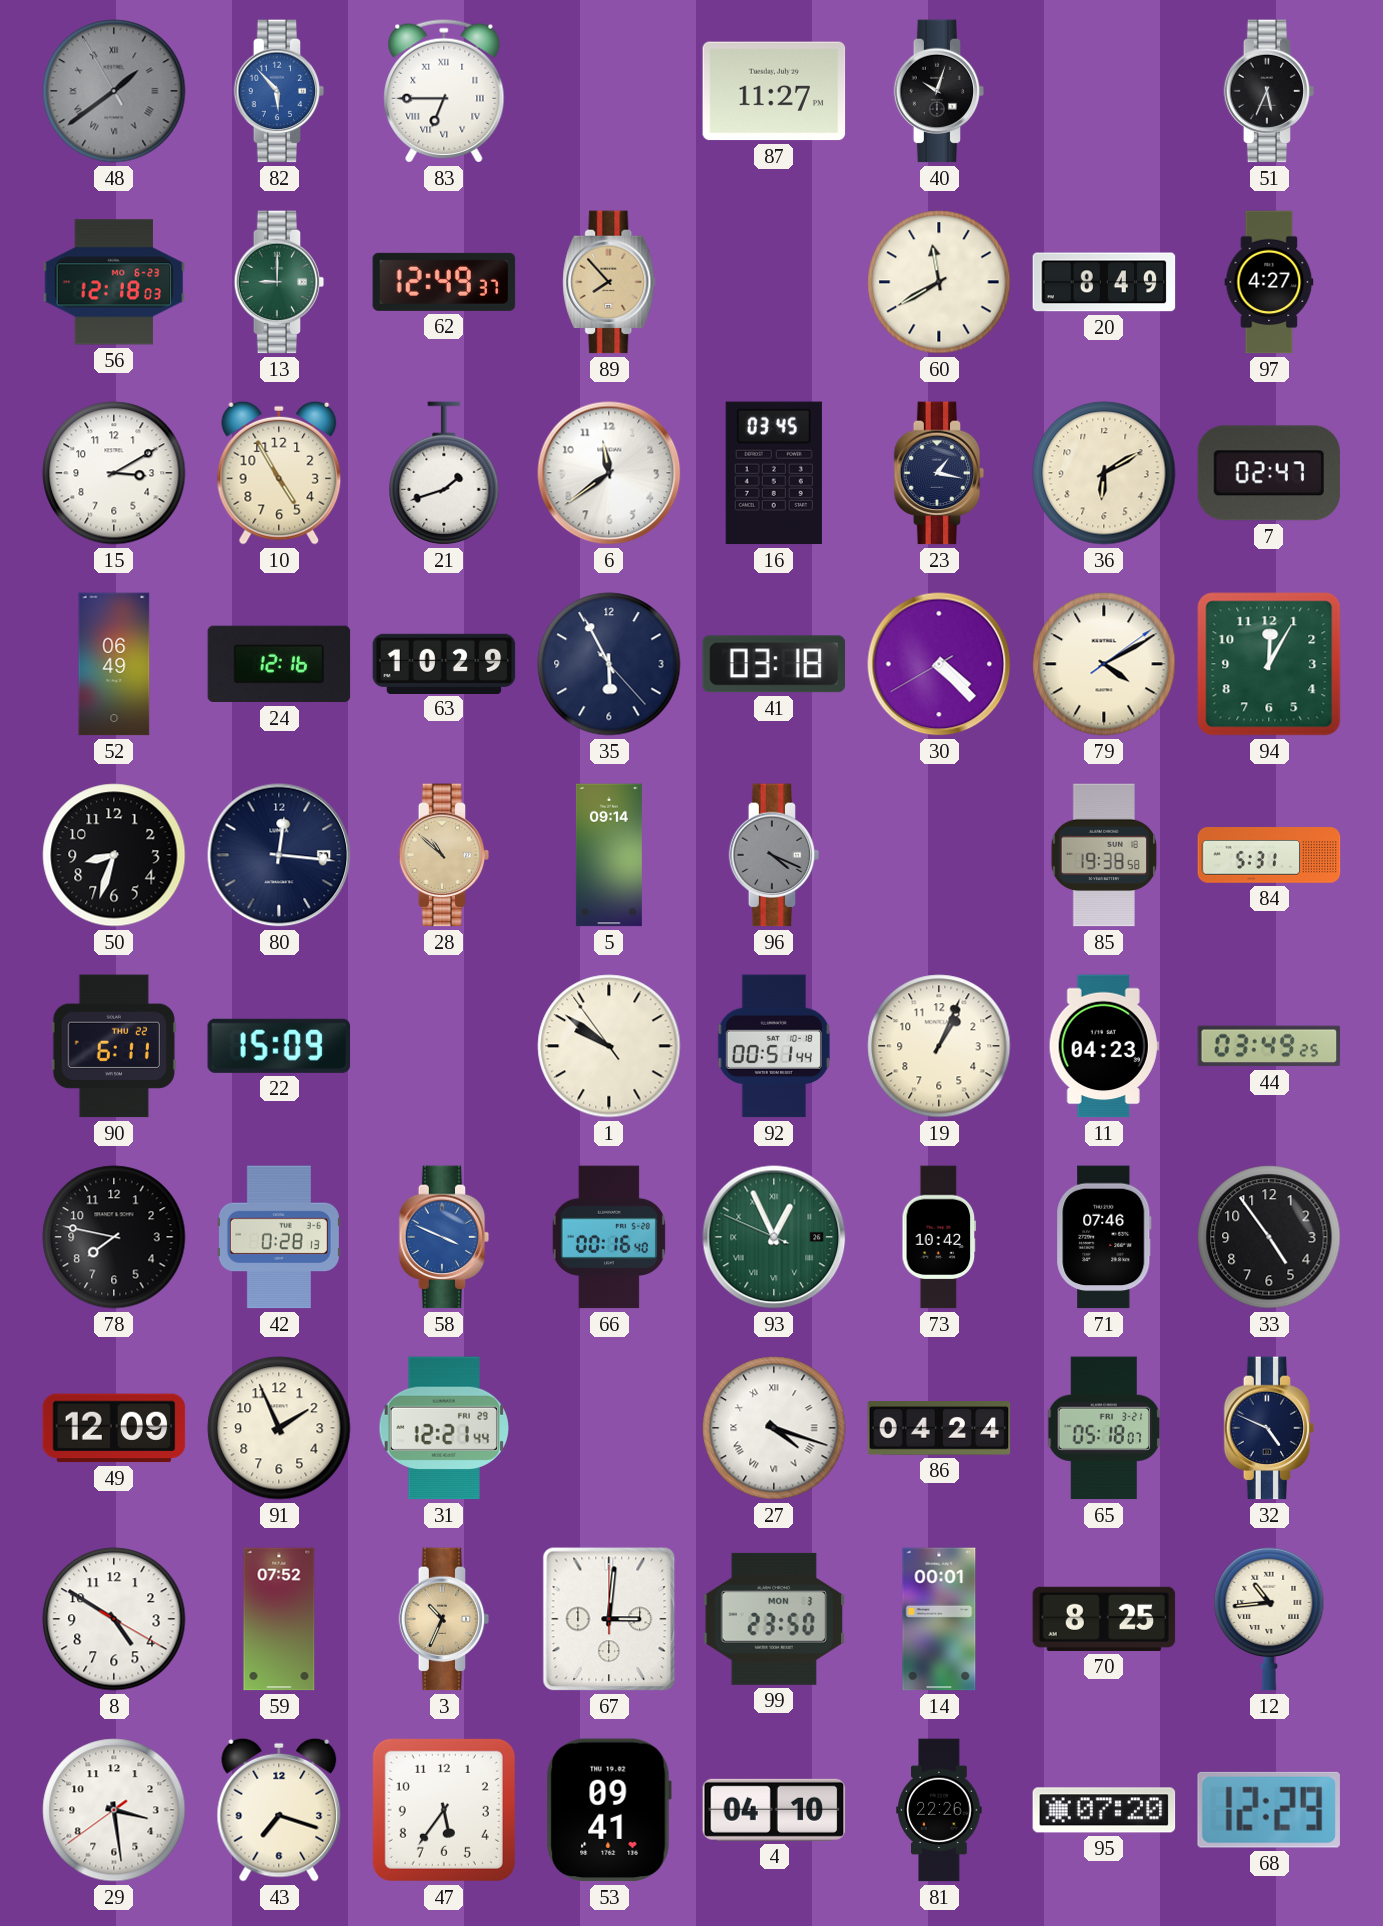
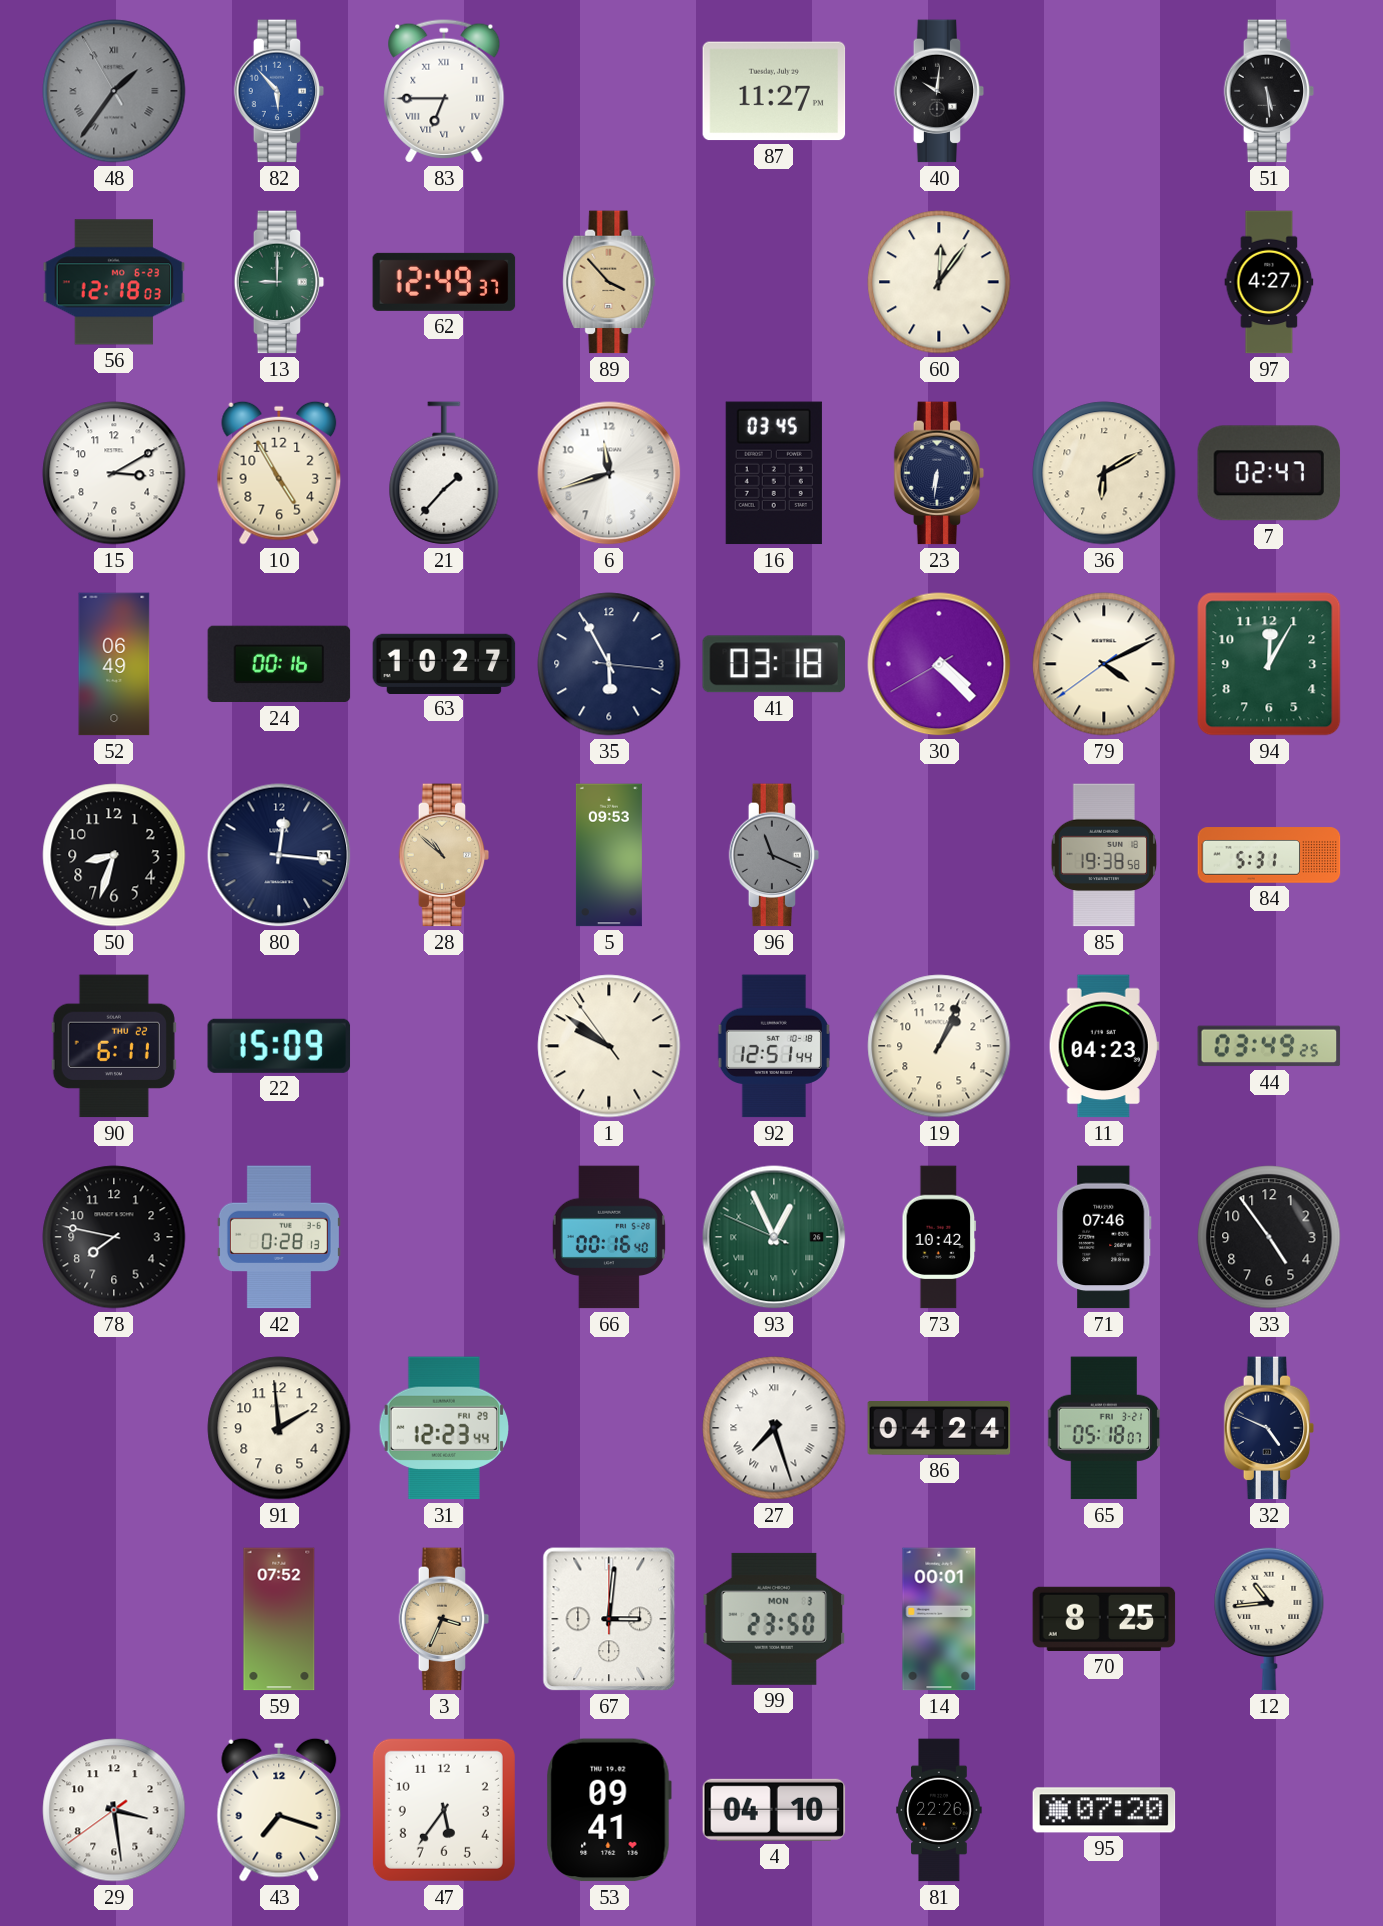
48: 1:38 -> 1:35 (114, 91)
40: 10:03 -> 10:01 (939, 91)
51: 5:34 -> 5:29 (1269, 91)
89: 7:53 -> 3:53 (609, 282)
60: 11:40 -> 12:06 (939, 282)
20: 8:49 -> none (1104, 282)
21: 1:42 -> 1:37 (444, 473)
6: 11:39 -> 11:42 (609, 473)
23: 1:17 -> 6:31 (939, 473)
24: 12:16 -> 00:16 (279, 664)
63: 10:29 -> 10:27 (444, 663)
35: 5:55:23 -> 5:55:16 (609, 664)
79: 4:10:09 -> 4:10:39 (1104, 664)
5: 09:14 -> 09:53 (609, 855)
96: 4:19 -> 11:19 (774, 855)
92: 00:51 -> 12:51 (774, 1046)
58: 3:49 -> none (444, 1237)
49: 12:09 -> none (114, 1428)
91: 1:56 -> 1:59 (279, 1428)
31: 12:21 -> 12:23 (443, 1428)
27: 4:18 -> 7:27 (774, 1428)
8: 4:50 -> none (114, 1619)
3: 10:34 -> 3:34 (444, 1619)
68: 12:29 -> none (1269, 1810)
